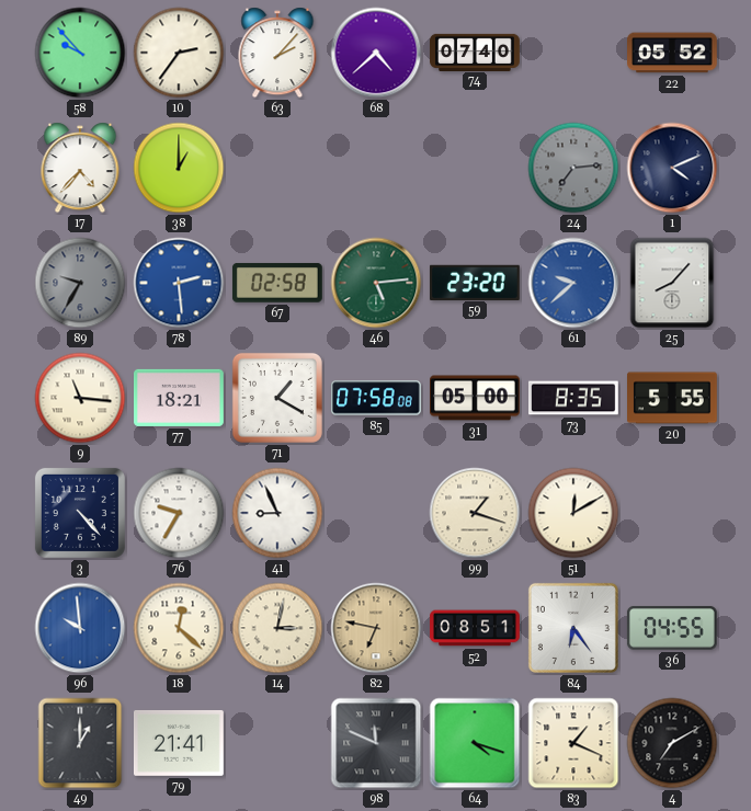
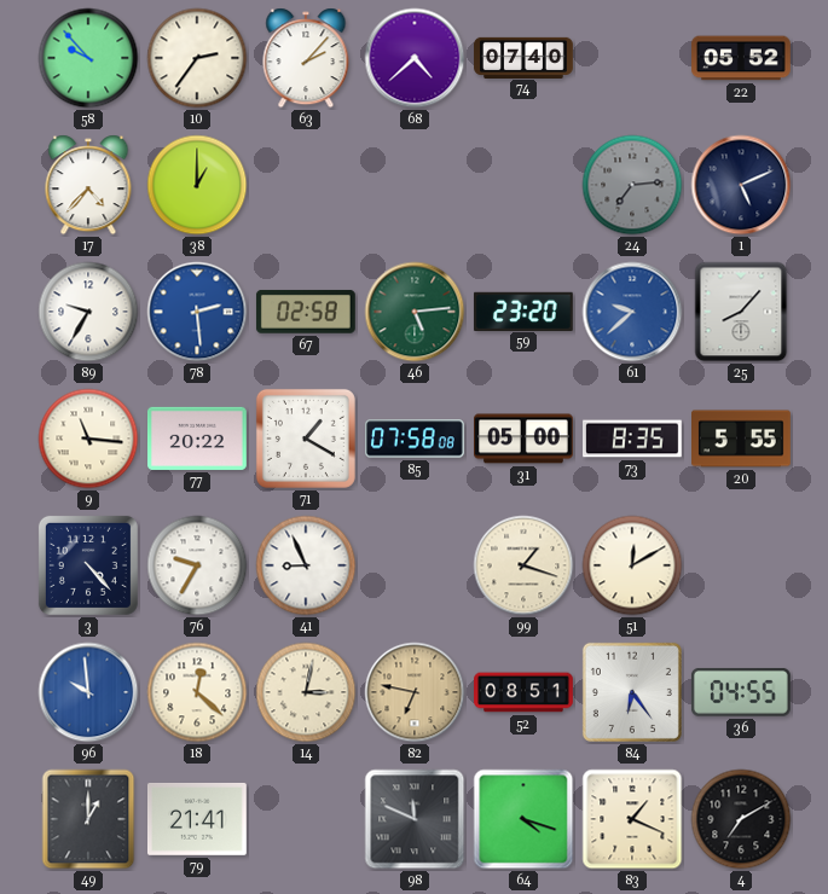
1: 4:11 -> 5:11 (741, 185)
89 dial: grey -> white (88, 312)
77: 18:21 -> 20:22 (198, 439)
